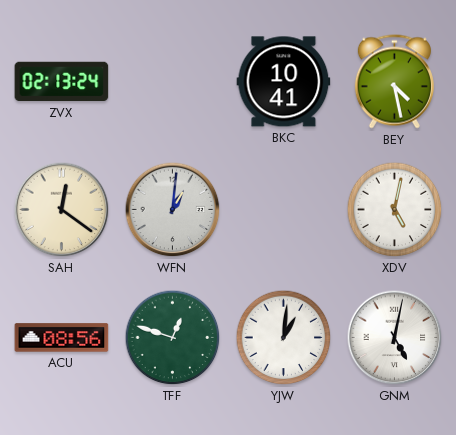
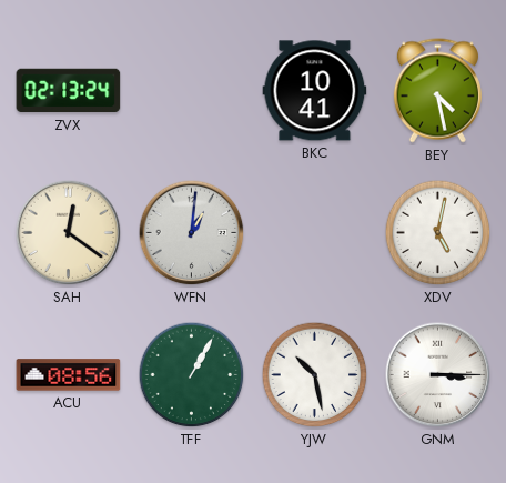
TFF: 12:48 -> 1:05 (192, 375)
YJW: 1:01 -> 10:28 (315, 375)
GNM: 5:02 -> 3:15 (438, 375)
